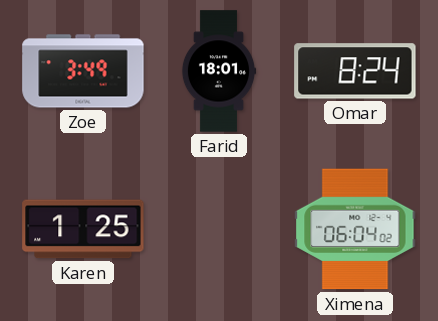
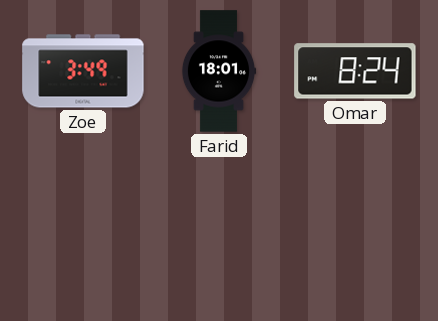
Karen: 1:25 -> none (83, 229)
Ximena: 06:04 -> none (355, 229)
